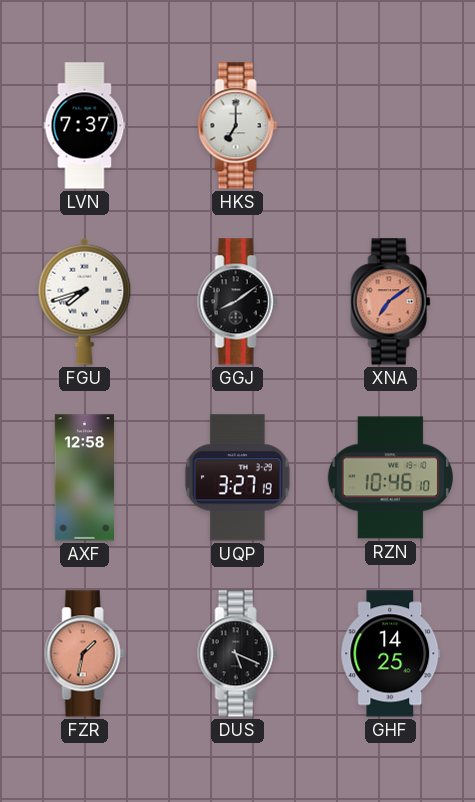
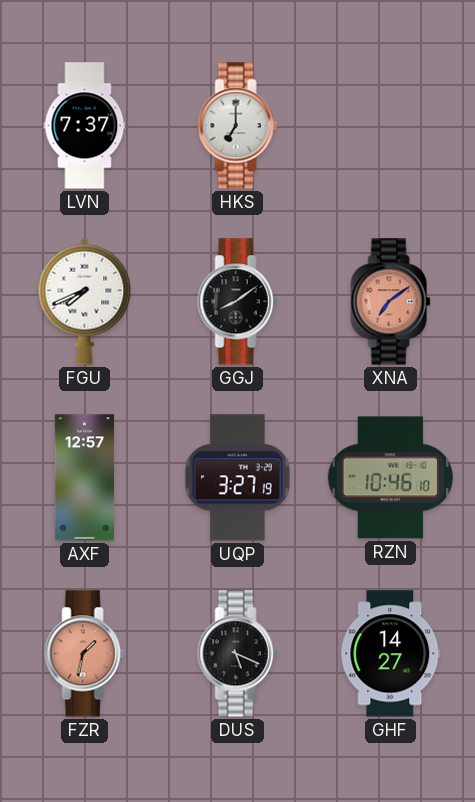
FGU: 7:42 -> 7:41 (85, 301)
AXF: 12:58 -> 12:57 (84, 478)
GHF: 14:25 -> 14:27 (391, 654)
